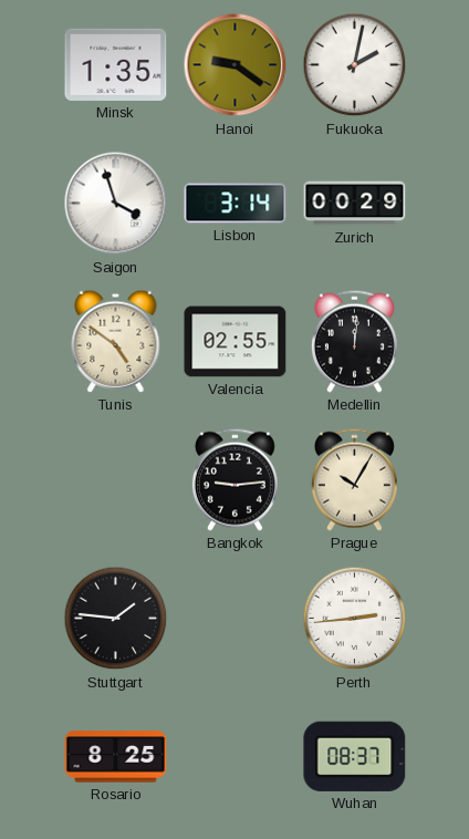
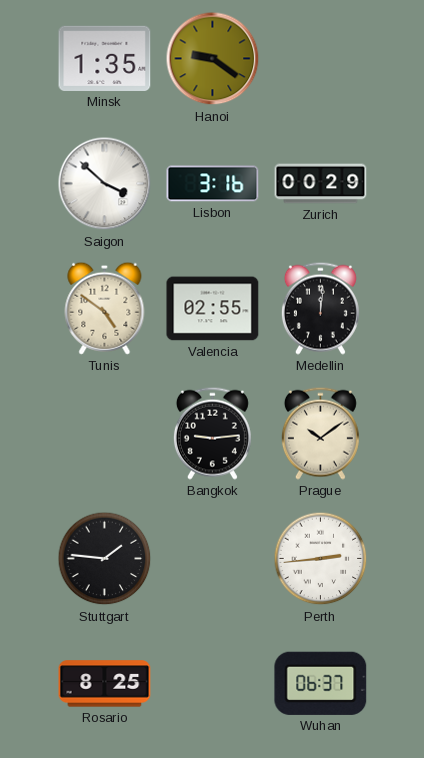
Fukuoka: 2:02 -> none (355, 65)
Saigon: 3:57 -> 3:52 (105, 184)
Lisbon: 3:14 -> 3:16 (213, 184)
Prague: 10:05 -> 10:09 (320, 433)
Wuhan: 08:37 -> 06:37 (321, 683)
